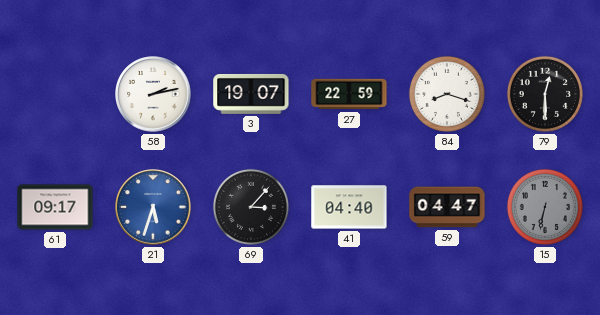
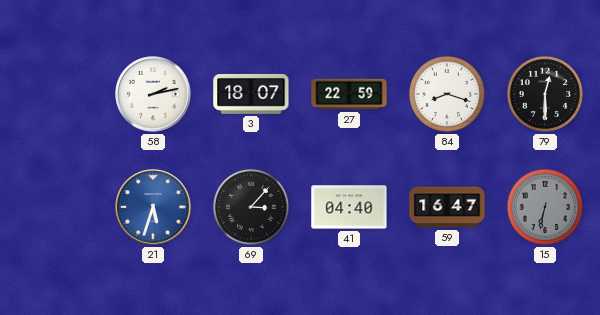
3: 19:07 -> 18:07 (251, 94)
61: 09:17 -> none (55, 207)
59: 04:47 -> 16:47 (447, 207)
